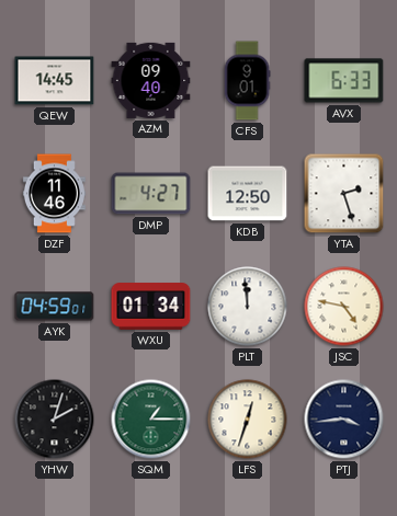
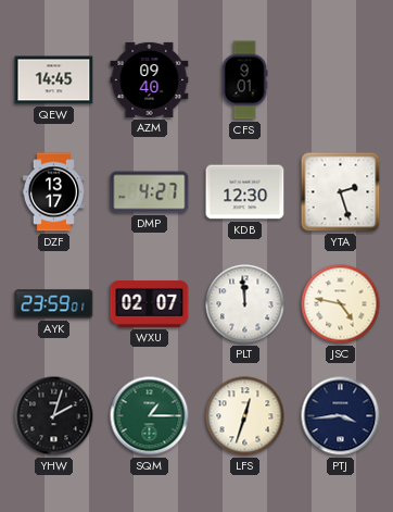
AVX: 6:33 -> none (344, 81)
DZF: 11:46 -> 13:17 (53, 192)
KDB: 12:50 -> 12:30 (245, 192)
AYK: 04:59 -> 23:59 (54, 304)
WXU: 01:34 -> 02:07 (150, 304)
